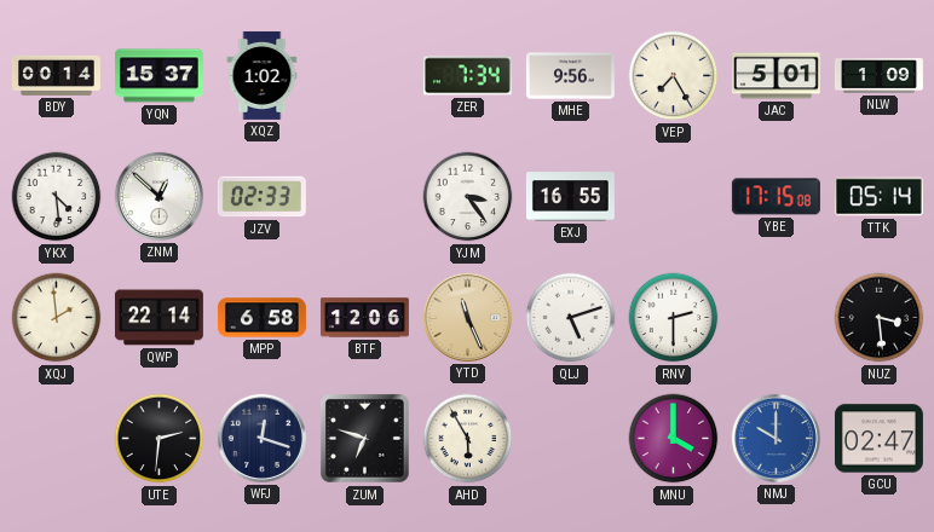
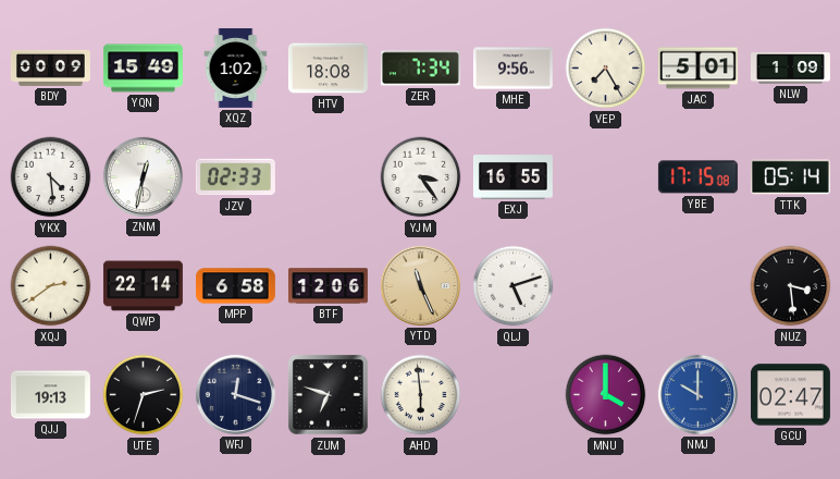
BDY: 00:14 -> 00:09 (50, 67)
YQN: 15:37 -> 15:49 (143, 69)
HTV: none -> 18:08 (328, 69)
ZNM: 12:52 -> 12:32 (143, 176)
XQJ: 1:59 -> 2:39 (51, 286)
RNV: 2:30 -> none (674, 318)
QJJ: none -> 19:13 (50, 395)
UTE: 2:31 -> 2:33 (144, 395)
AHD: 5:55 -> 5:59 (421, 395)
